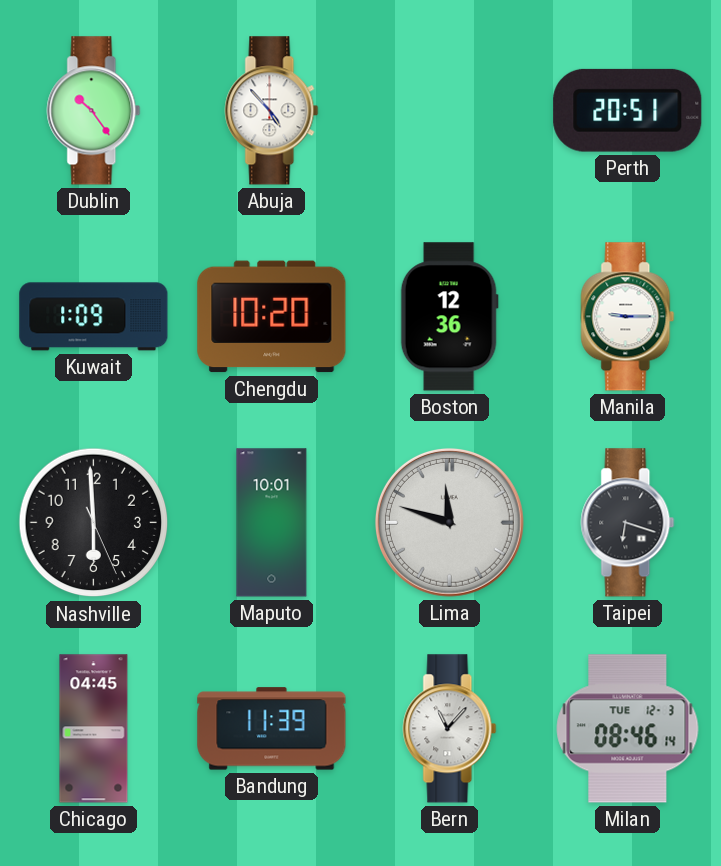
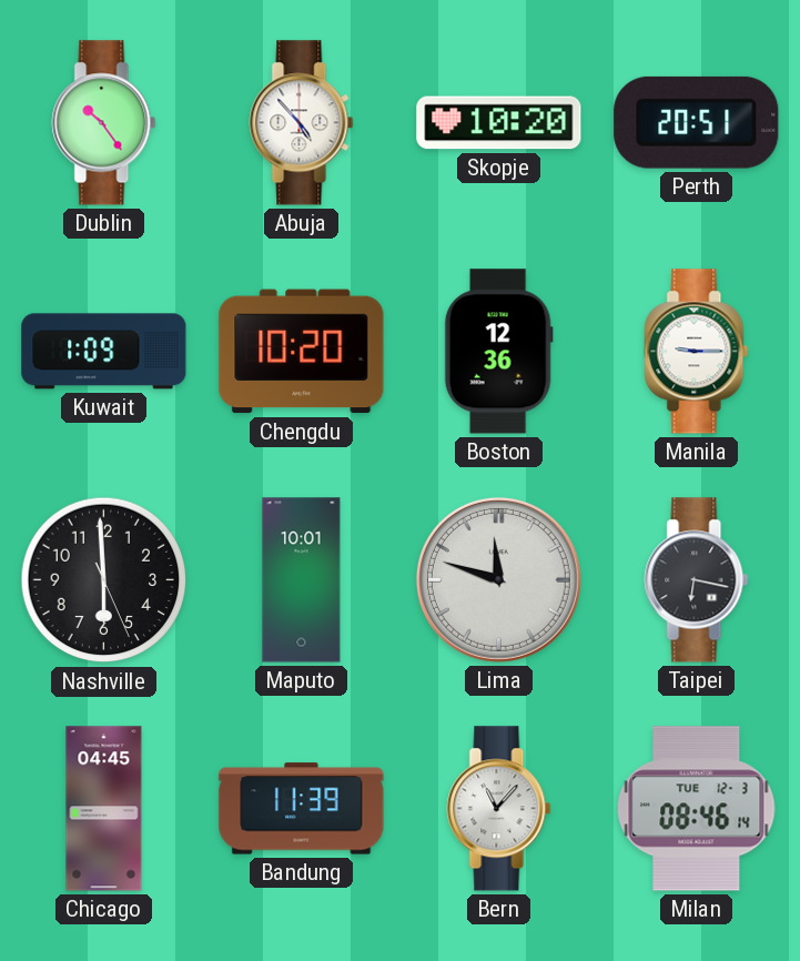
Skopje: none -> 10:20 (499, 123)
Taipei: 6:18 -> 6:17 (697, 580)
